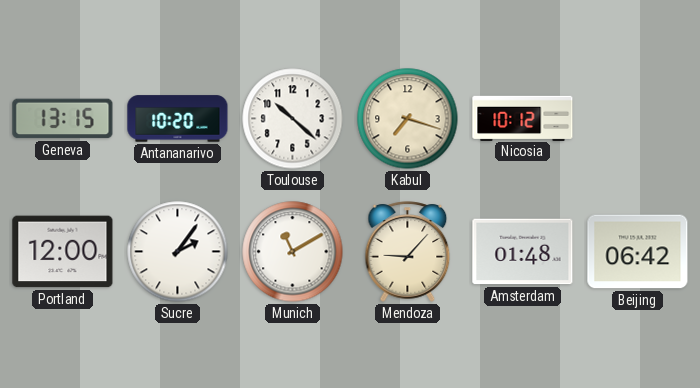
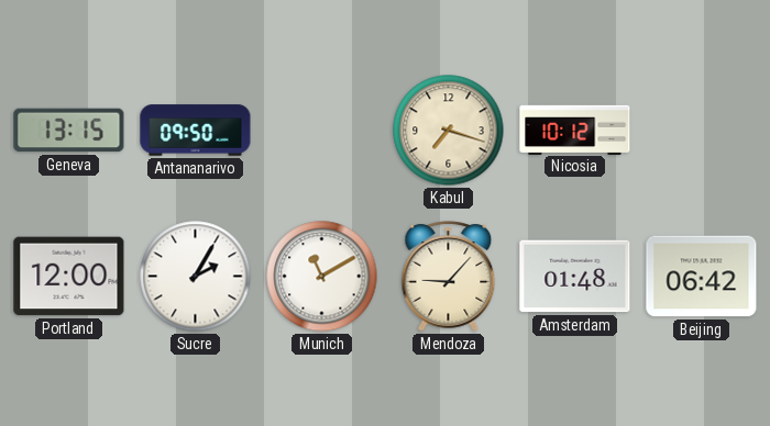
Antananarivo: 10:20 -> 09:50 (196, 131)
Toulouse: 10:22 -> none (293, 119)
Sucre: 2:06 -> 2:05 (196, 277)
